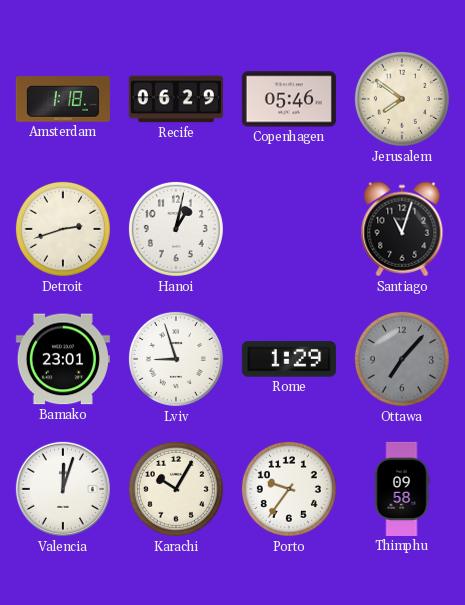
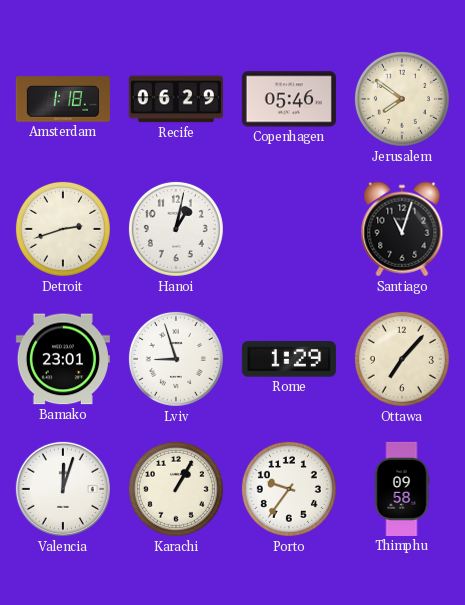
Ottawa dial: grey -> cream (402, 359)
Karachi: 10:05 -> 1:05 (176, 489)
